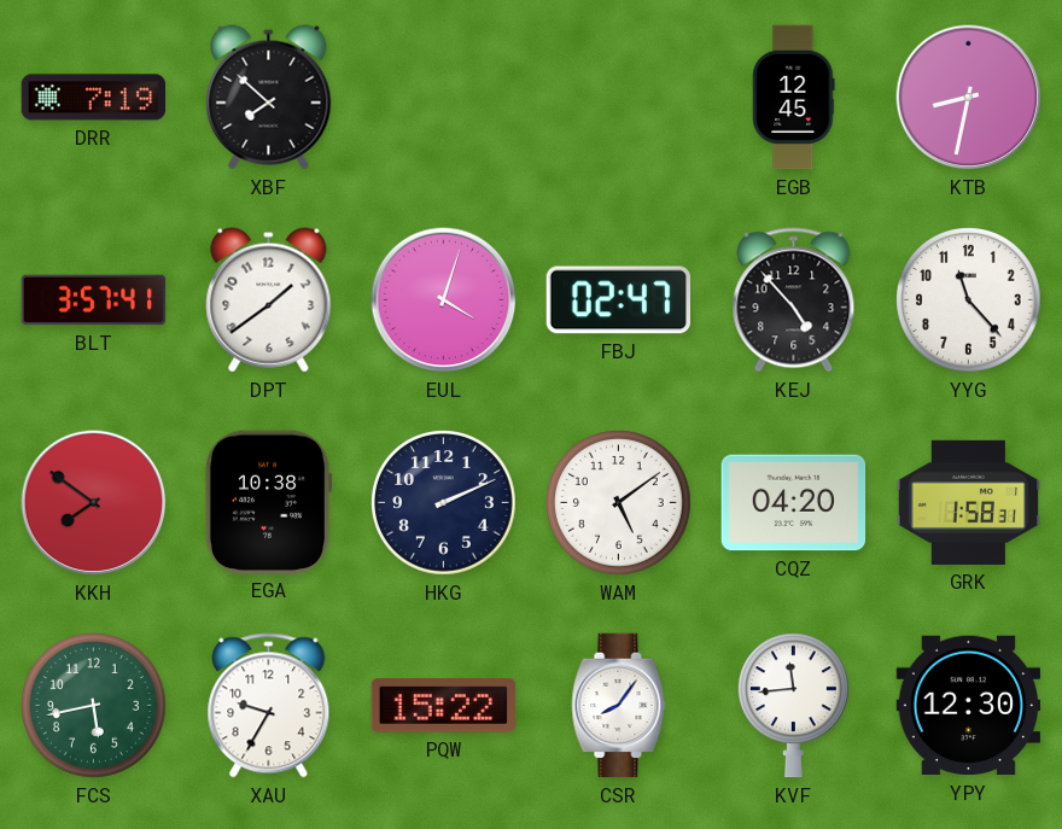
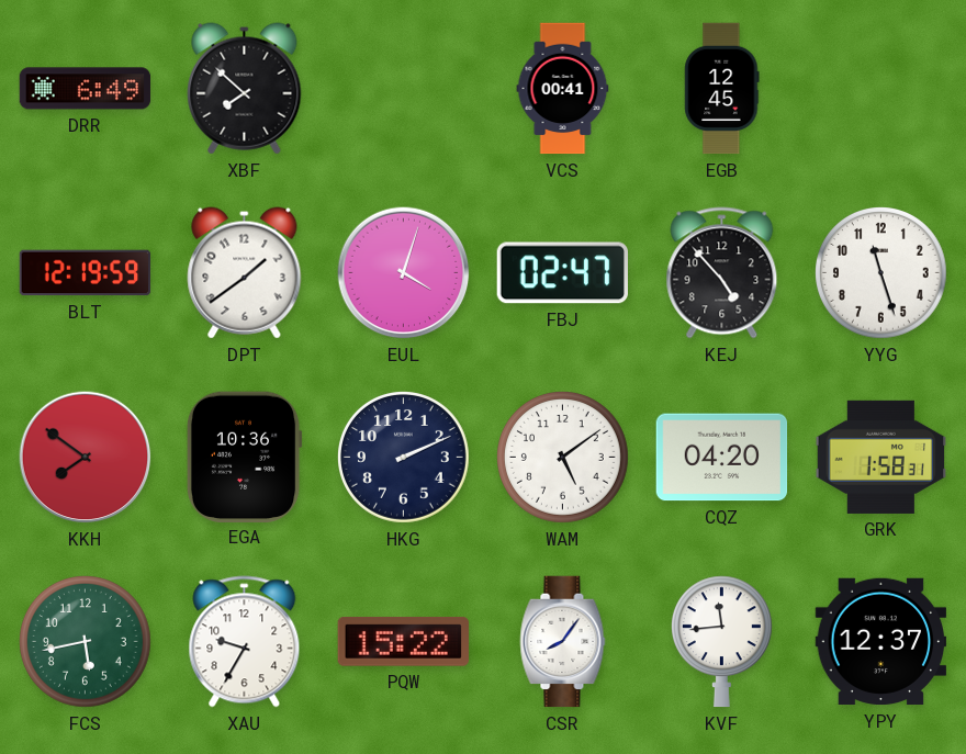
DRR: 7:19 -> 6:49 (86, 89)
VCS: none -> 00:41 (563, 89)
KTB: 8:32 -> none (969, 98)
BLT: 3:57 -> 12:19 (86, 273)
YYG: 11:23 -> 11:27 (881, 273)
EGA: 10:38 -> 10:36 (244, 457)
YPY: 12:30 -> 12:37 (881, 642)
